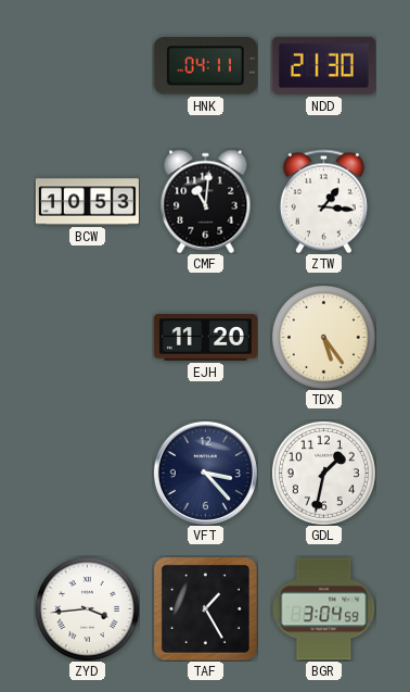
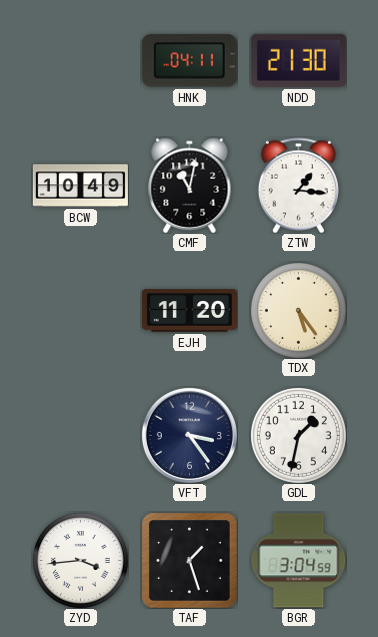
BCW: 10:53 -> 10:49 (80, 186)
CMF: 11:01 -> 11:02 (190, 185)
VFT: 3:23 -> 3:24 (189, 435)
TAF: 1:25 -> 1:27 (189, 560)
